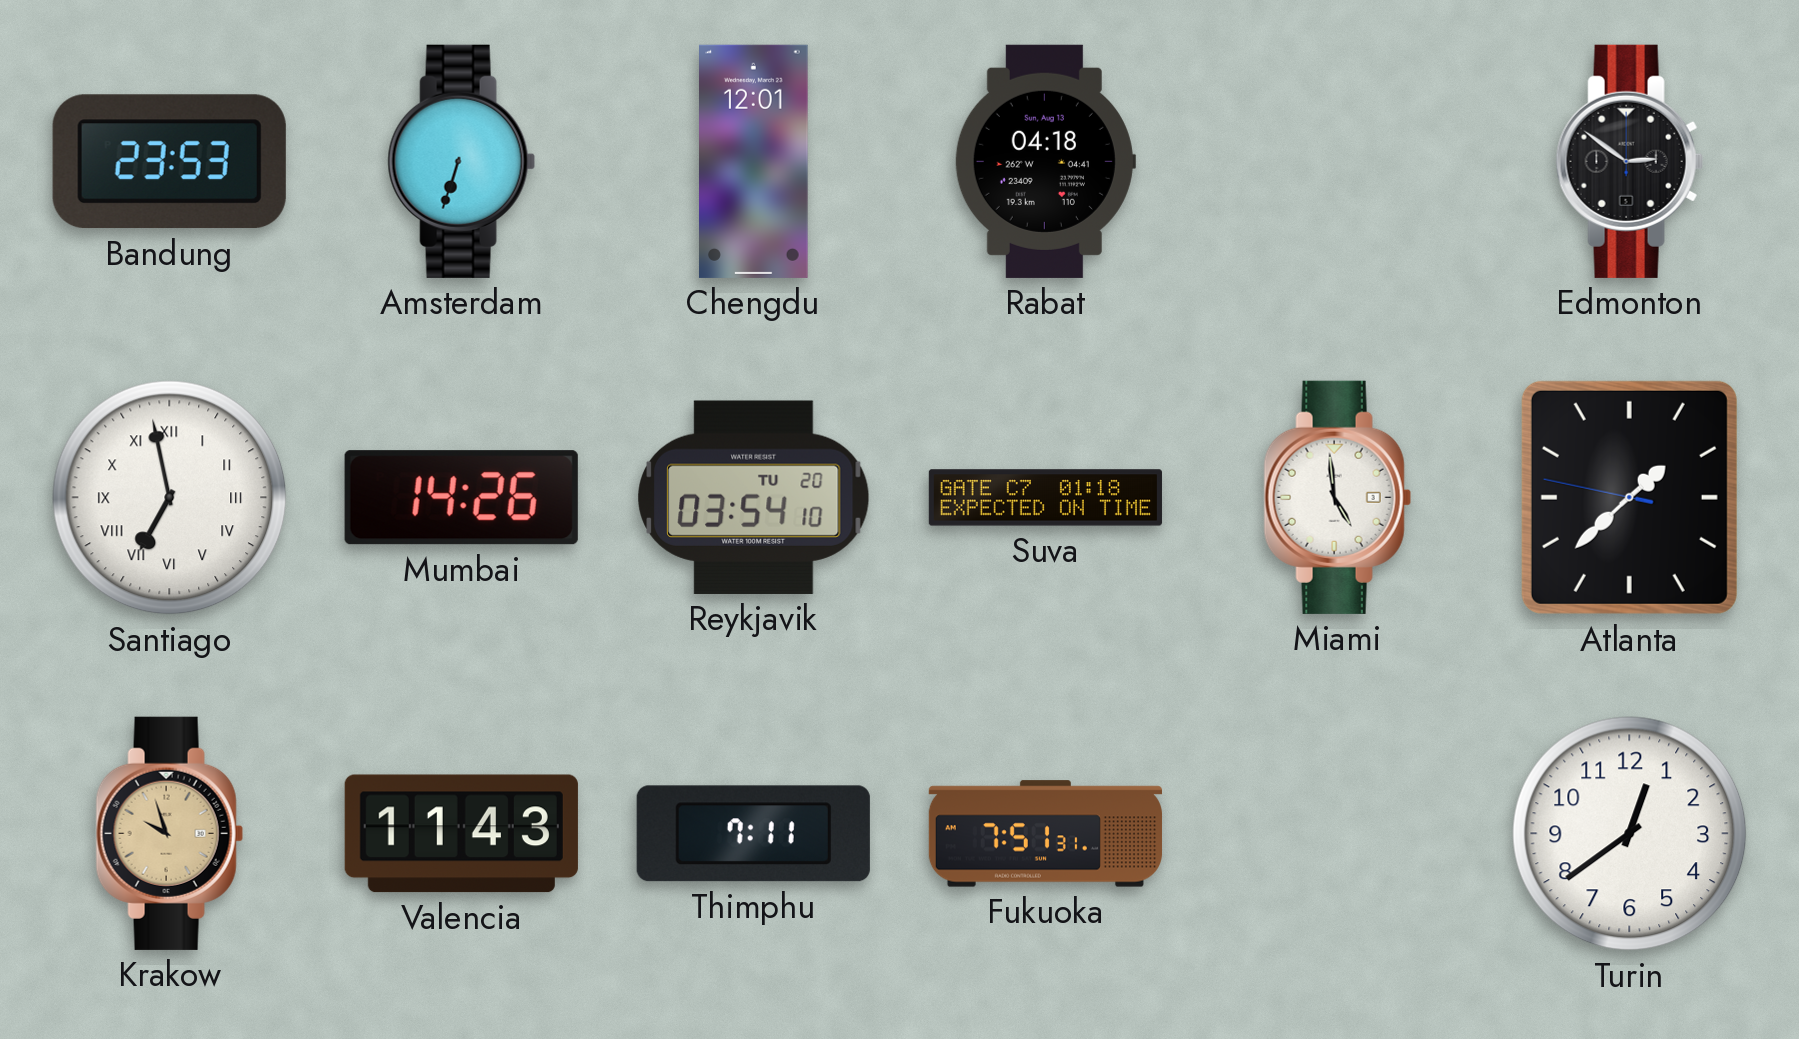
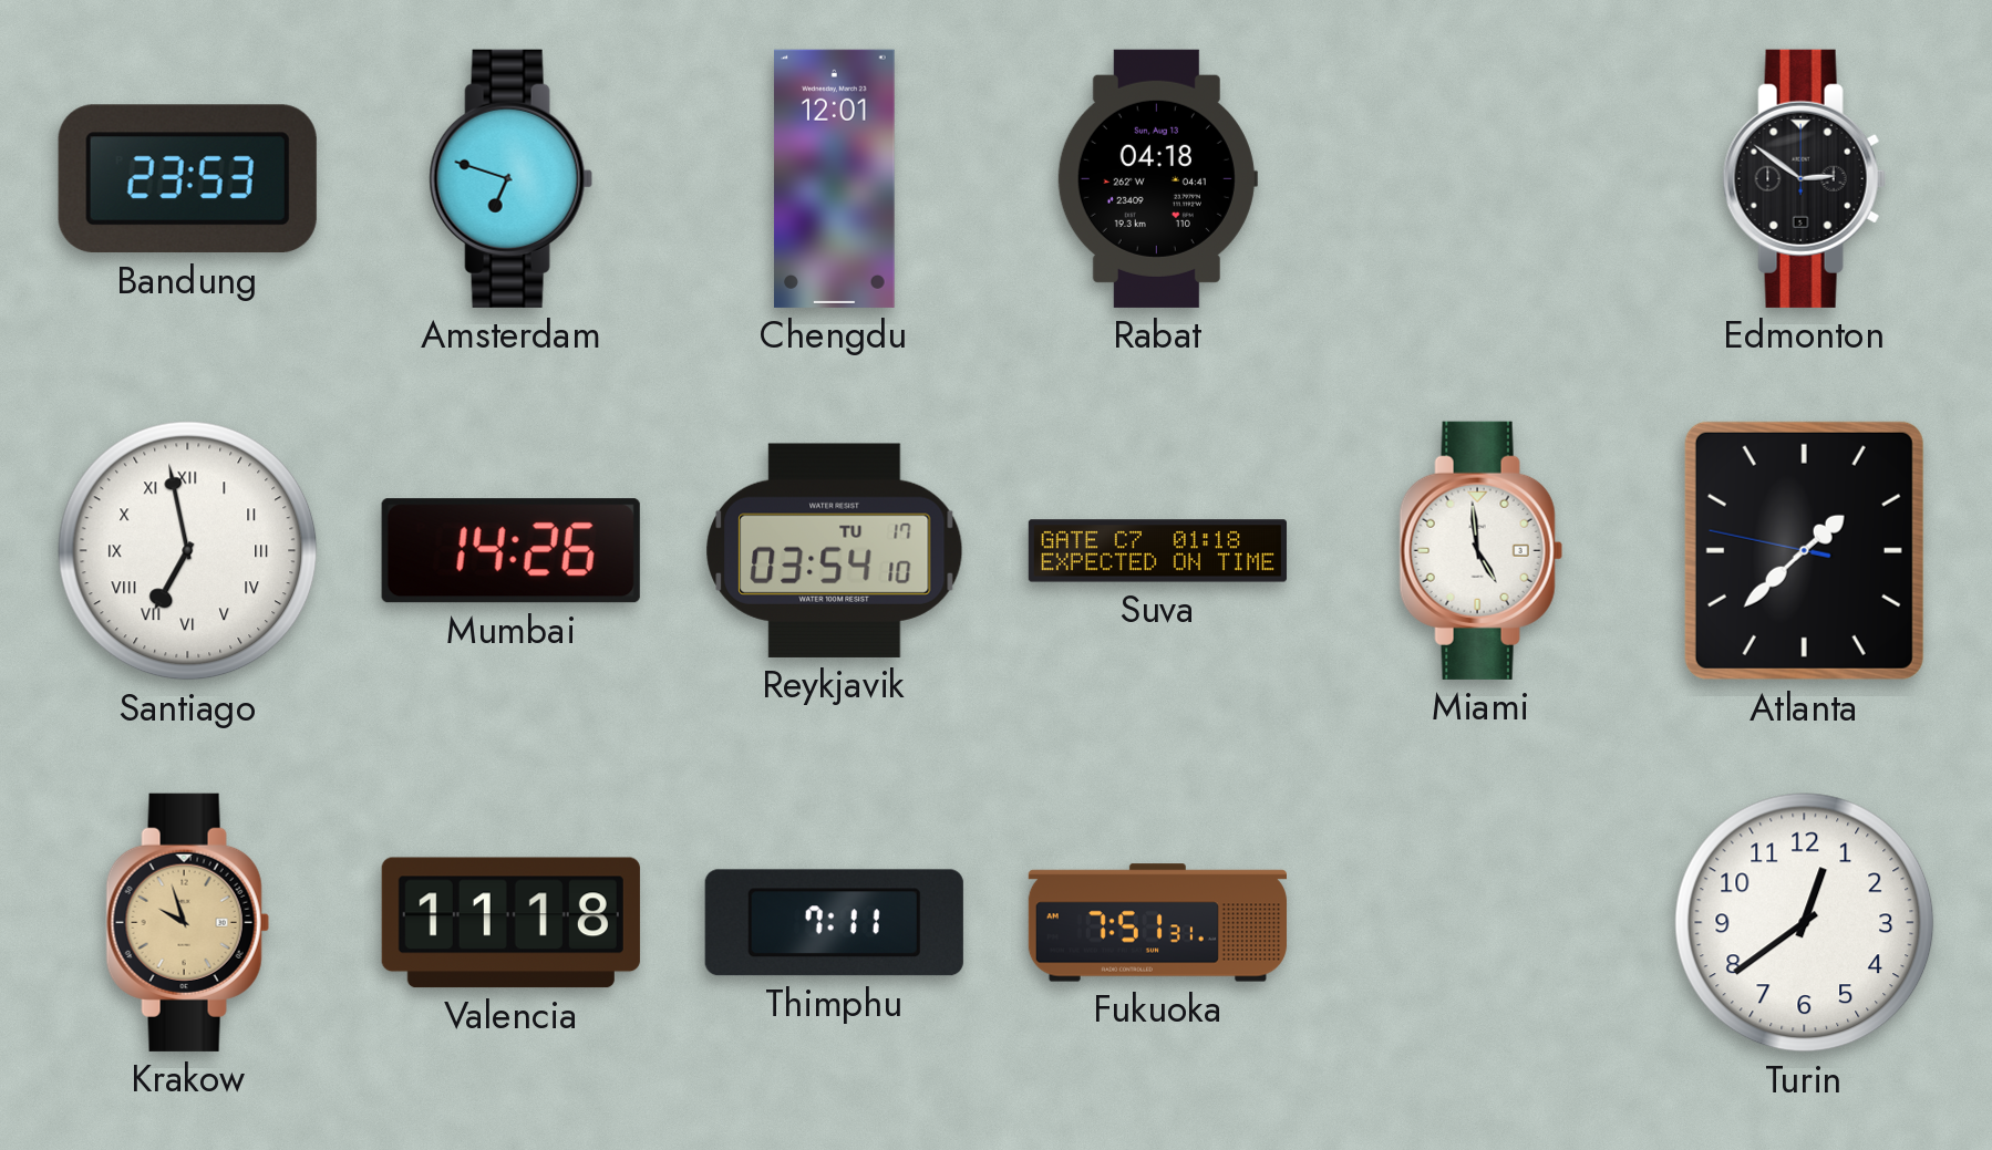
Amsterdam: 6:33 -> 6:48 (510, 178)
Reykjavik date: TU 20 -> TU 17 (835, 550)
Valencia: 11:43 -> 11:18 (510, 923)
